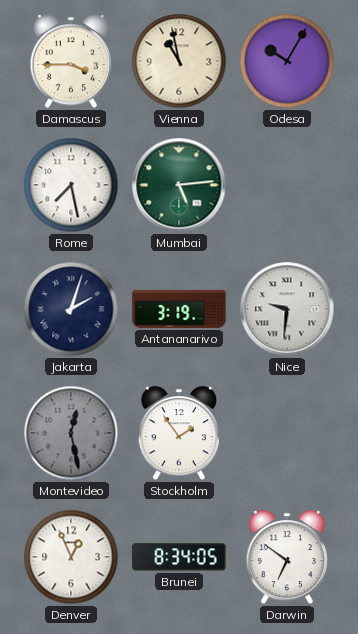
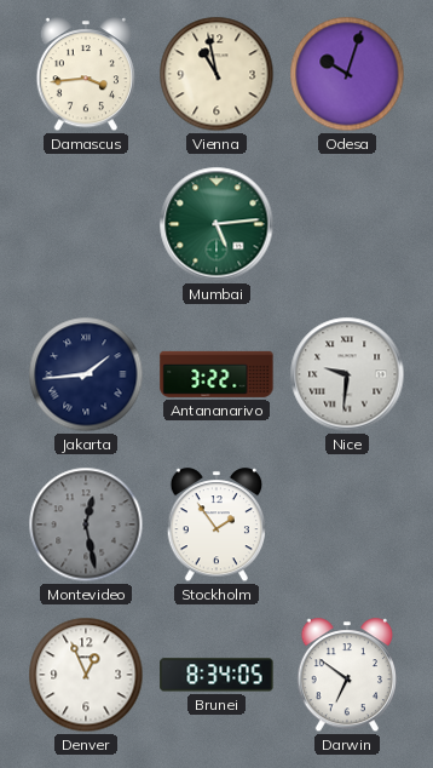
Damascus: 3:45 -> 3:44 (85, 75)
Odesa: 10:05 -> 10:03 (347, 74)
Rome: 7:28 -> none (71, 185)
Jakarta: 2:03 -> 1:44 (86, 374)
Antananarivo: 3:19 -> 3:22 (217, 374)
